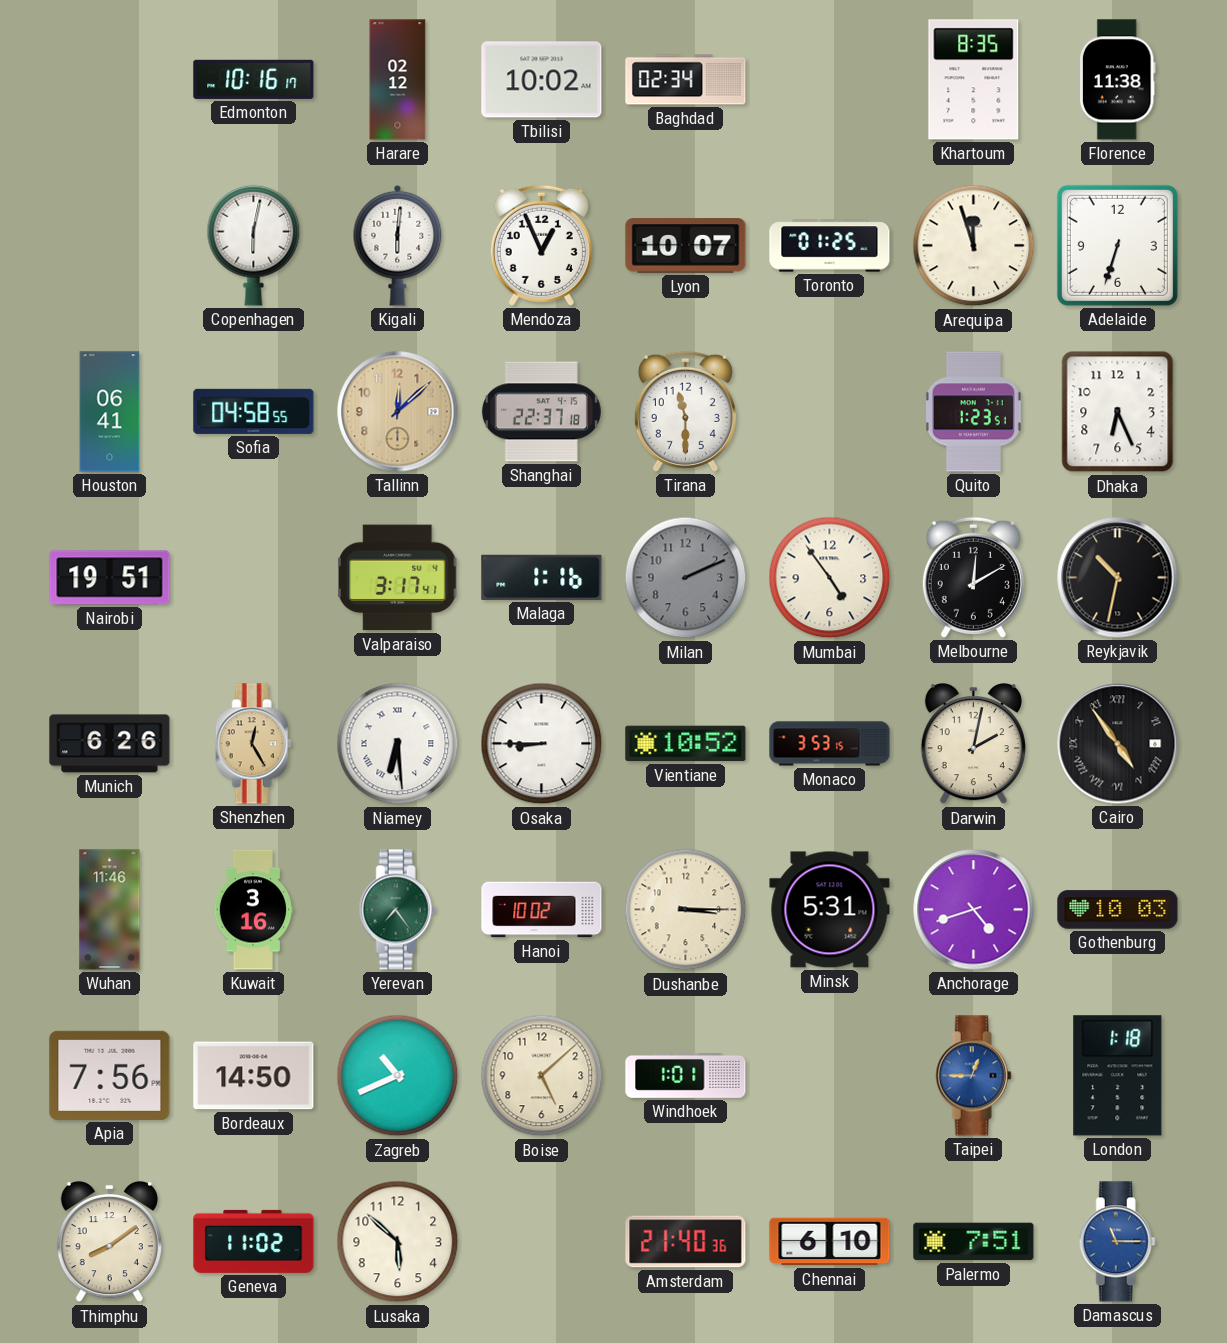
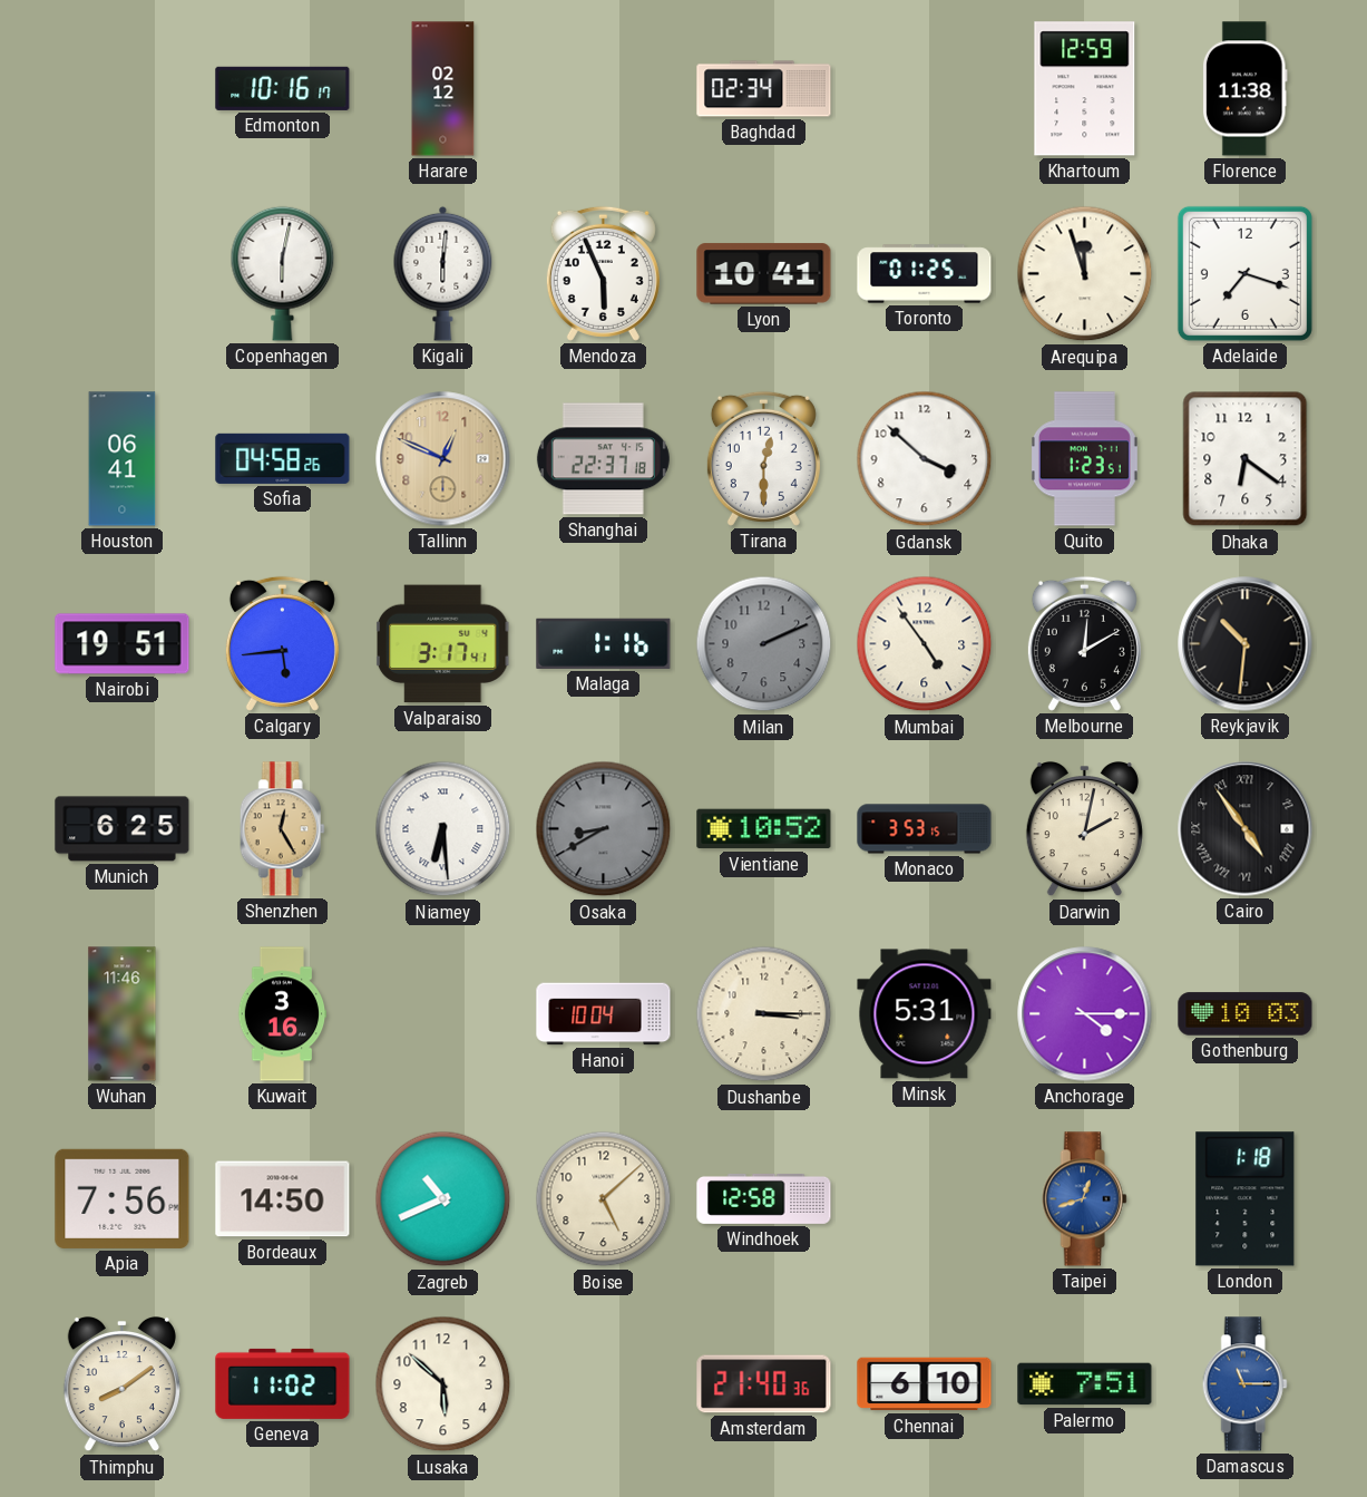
Tbilisi: 10:02 -> none (542, 80)
Khartoum: 8:35 -> 12:59 (1085, 89)
Mendoza: 12:56 -> 5:56 (603, 273)
Lyon: 10:07 -> 10:41 (764, 274)
Adelaide: 6:33 -> 7:18 (1244, 273)
Sofia: 04:58:55 -> 04:58:26 (283, 458)
Tallinn: 12:08 -> 12:49 (443, 459)
Tirana: 11:30 -> 12:30 (763, 458)
Gdansk: none -> 3:52 (925, 459)
Dhaka: 6:26 -> 6:21 (1246, 459)
Calgary: none -> 5:44 (282, 643)
Reykjavik: 10:32 -> 10:31 (1246, 644)
Munich: 6:26 -> 6:25 (123, 829)
Osaka: 8:45 -> 8:40 (604, 829)
Osaka dial: white -> grey (604, 829)
Yerevan: 7:24 -> none (397, 910)
Hanoi: 10:02 -> 10:04 (604, 1014)
Anchorage: 4:42 -> 4:15 (1085, 1014)
Windhoek: 1:01 -> 12:58 (764, 1198)
Taipei: 12:45 -> 12:42 (1084, 1199)
